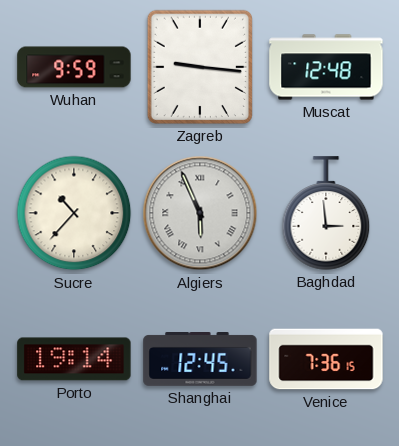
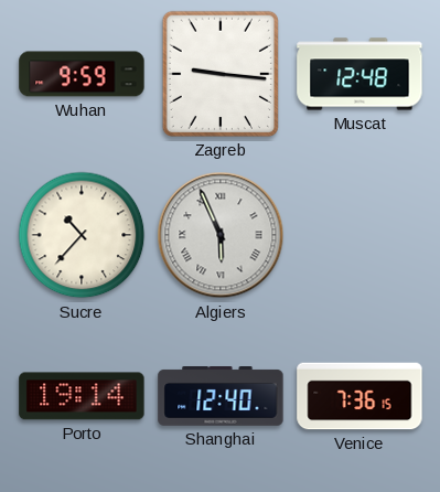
Baghdad: 2:59 -> none (326, 213)
Shanghai: 12:45 -> 12:40 (221, 397)
